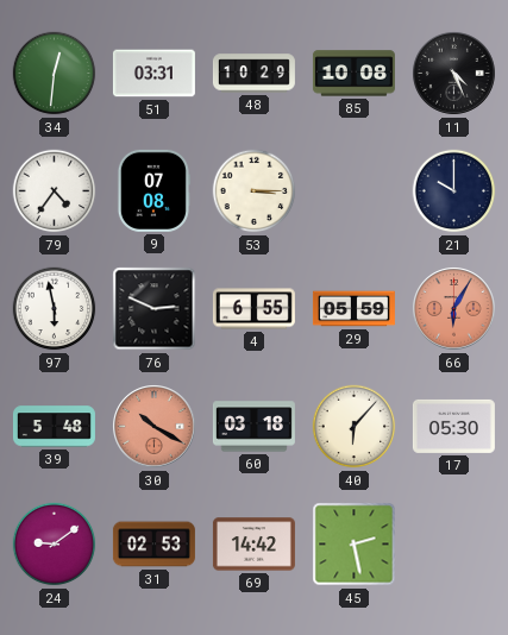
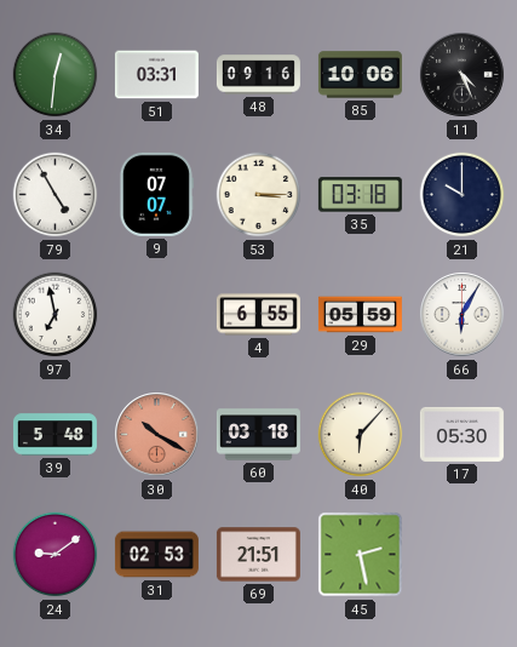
48: 10:29 -> 09:16 (258, 75)
85: 10:08 -> 10:06 (360, 75)
79: 4:36 -> 4:55 (56, 195)
9: 07:08 -> 07:07 (156, 194)
35: none -> 03:18 (360, 195)
97: 5:58 -> 6:58 (56, 315)
76: 2:49 -> none (155, 309)
66 dial: salmon -> white (463, 315)
69: 14:42 -> 21:51 (258, 555)
